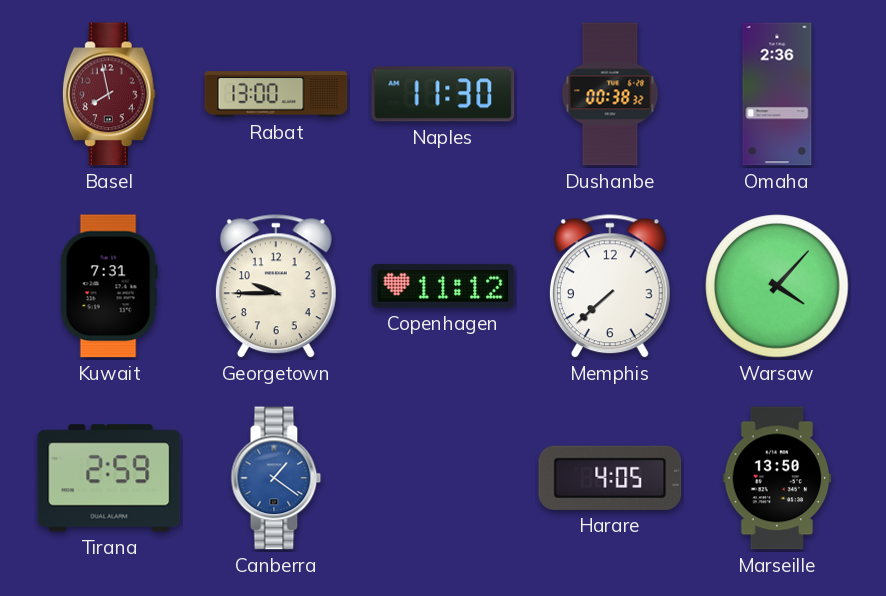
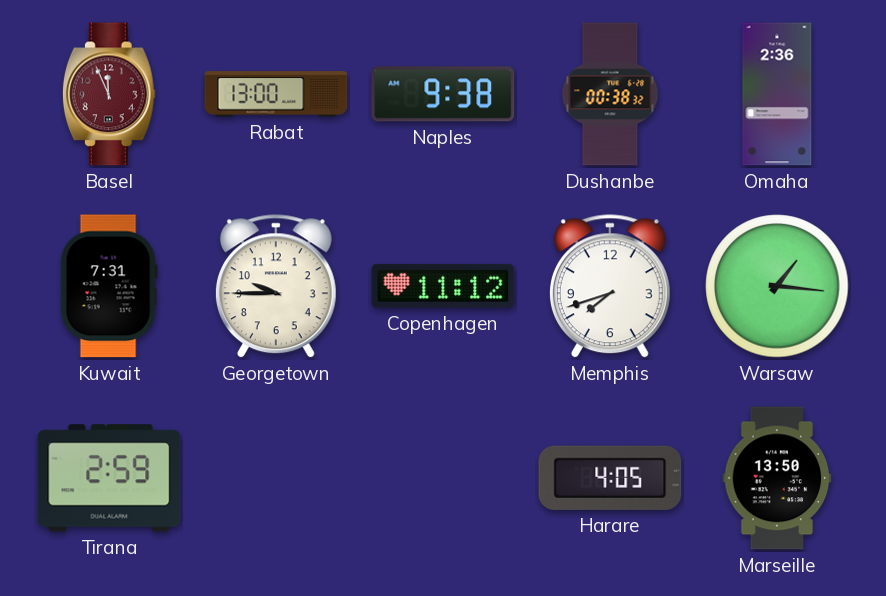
Basel: 7:58 -> 11:56 (109, 94)
Naples: 11:30 -> 9:38 (443, 94)
Memphis: 7:38 -> 7:42 (610, 287)
Warsaw: 4:07 -> 1:16 (777, 286)
Canberra: 1:21 -> none (276, 478)
